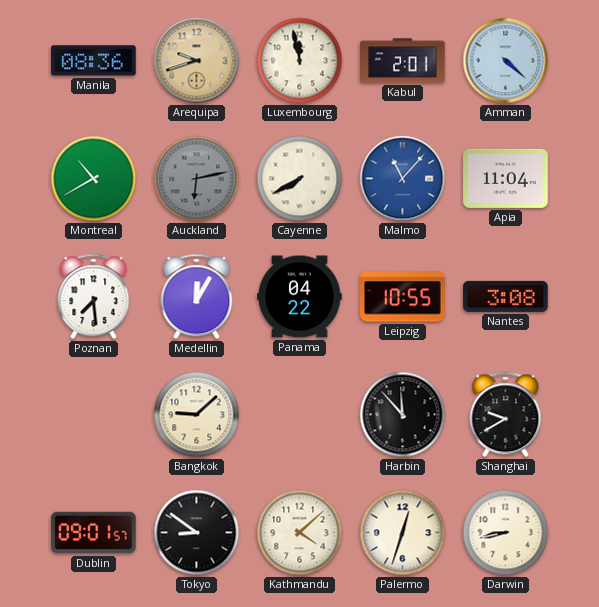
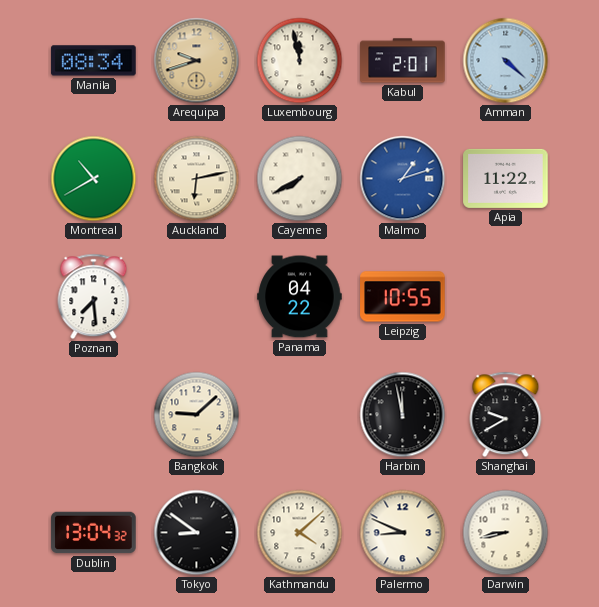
Manila: 08:36 -> 08:34 (94, 61)
Auckland dial: grey -> cream (197, 179)
Malmo: 11:07 -> 1:12 (403, 179)
Apia: 11:04 -> 11:22 (506, 178)
Medellin: 12:05 -> none (197, 297)
Nantes: 3:08 -> none (506, 296)
Harbin: 11:53 -> 11:58 (403, 415)
Dublin: 09:01 -> 13:04 (94, 533)
Palermo: 12:33 -> 8:49 (403, 533)
